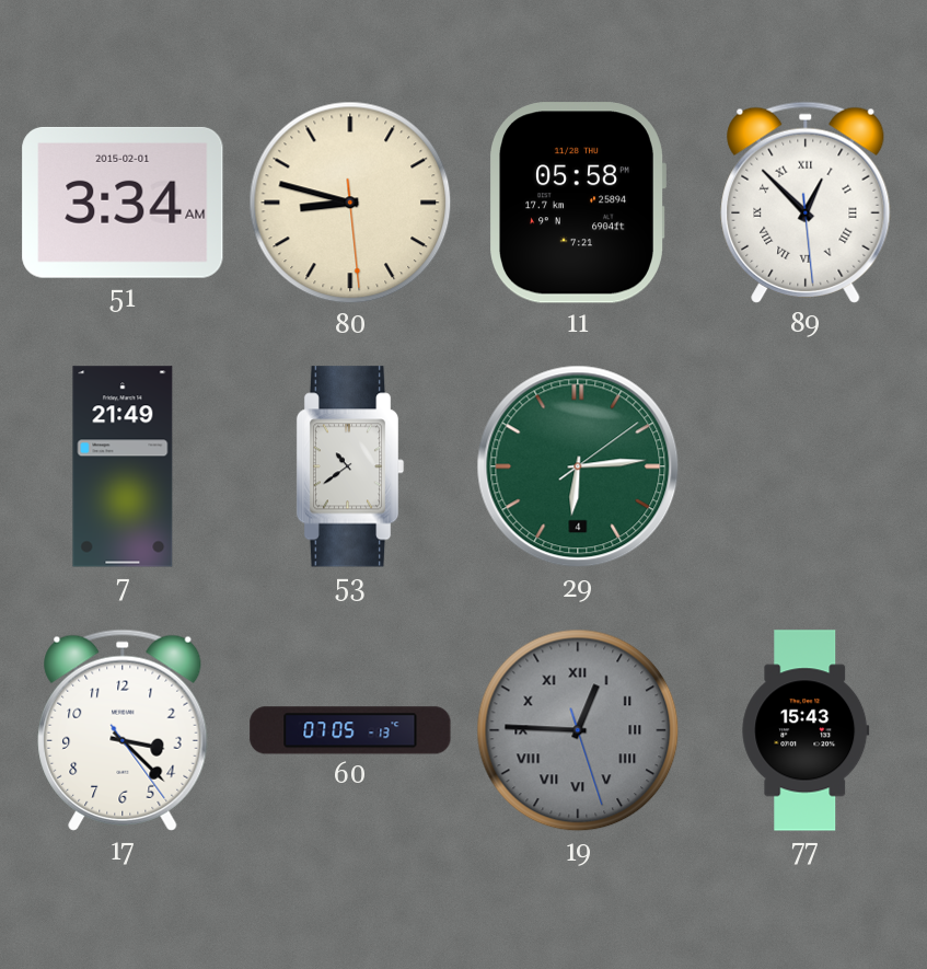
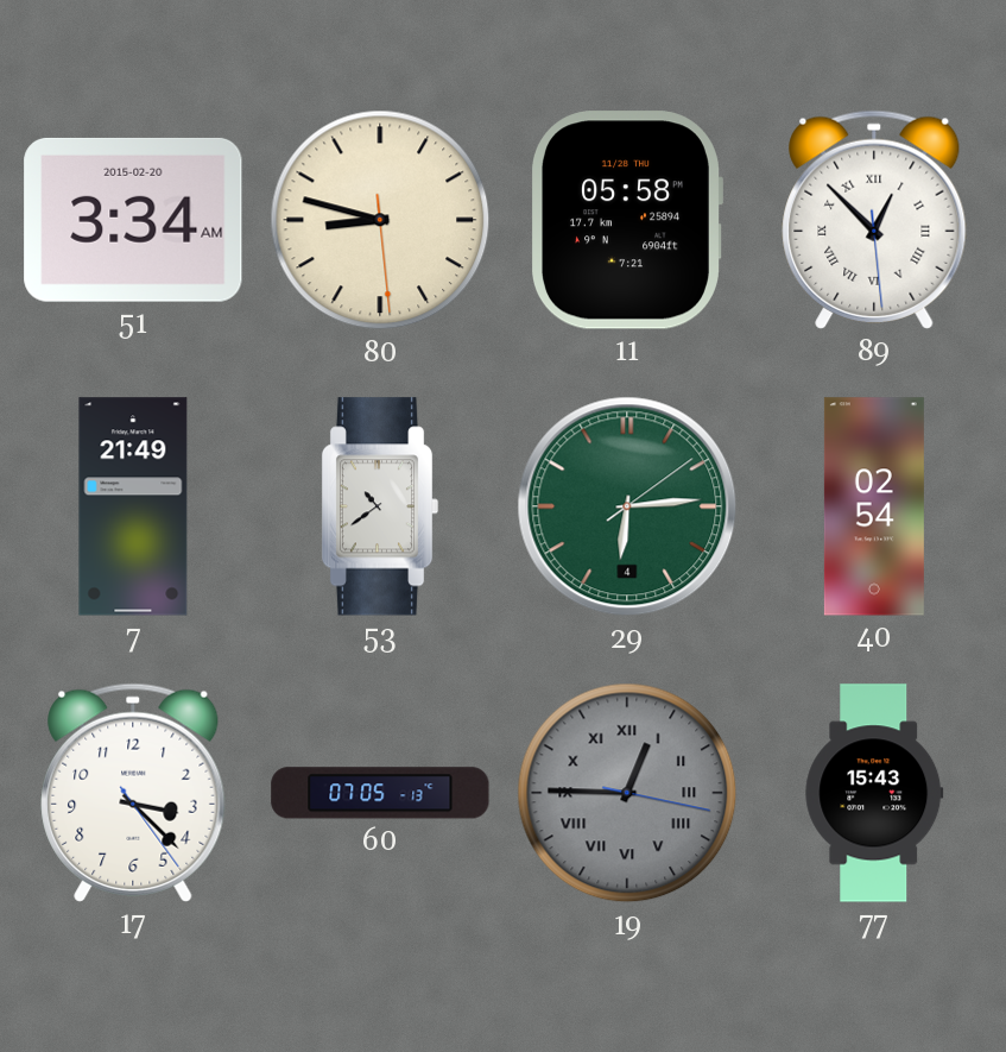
51 date: 2015-02-01 -> 2015-02-20 (133, 220)
40: none -> 02:54 (874, 506)
19: 12:45:27 -> 12:45:17 (627, 793)
